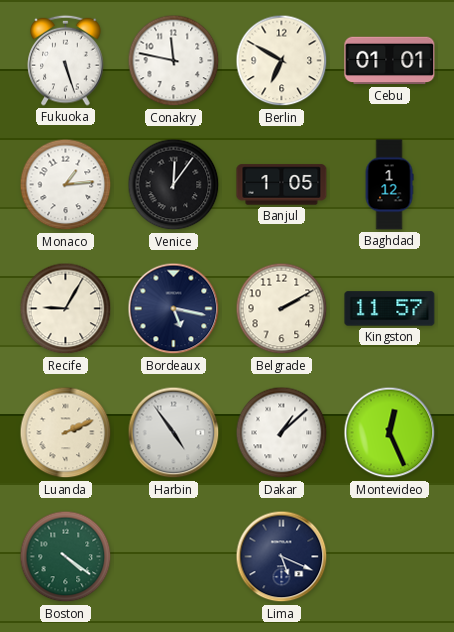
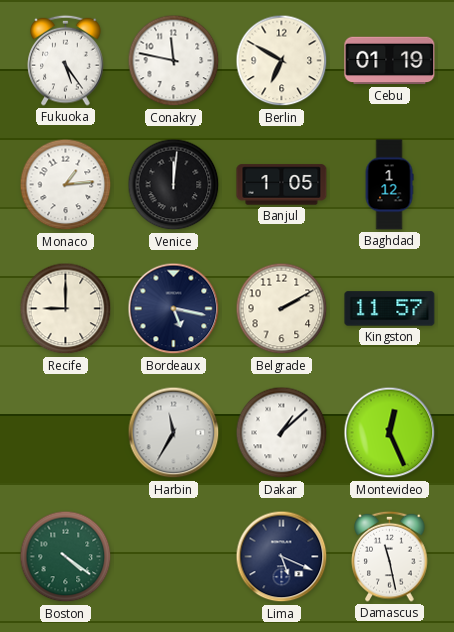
Fukuoka: 5:27 -> 5:24 (66, 60)
Cebu: 01:01 -> 01:19 (390, 61)
Venice: 12:06 -> 12:01 (174, 185)
Recife: 9:05 -> 9:00 (66, 309)
Luanda: 2:11 -> none (66, 433)
Harbin: 4:54 -> 11:35 (174, 433)
Damascus: none -> 11:28 (390, 556)
